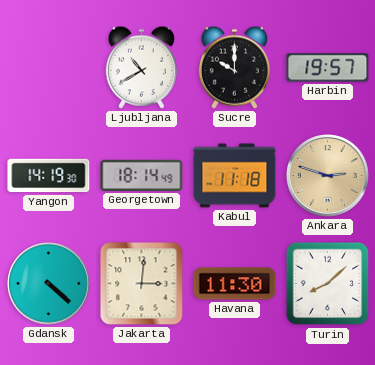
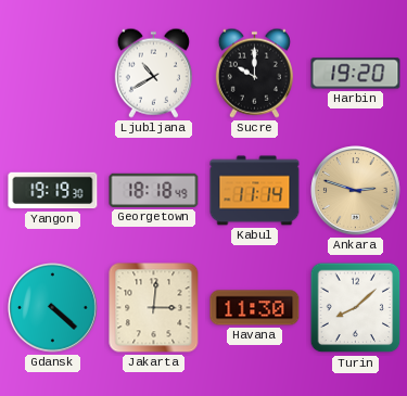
Harbin: 19:57 -> 19:20 (356, 74)
Yangon: 14:19 -> 19:19 (53, 191)
Georgetown: 18:14 -> 18:18 (154, 190)
Kabul: 11:18 -> 11:14 (255, 191)
